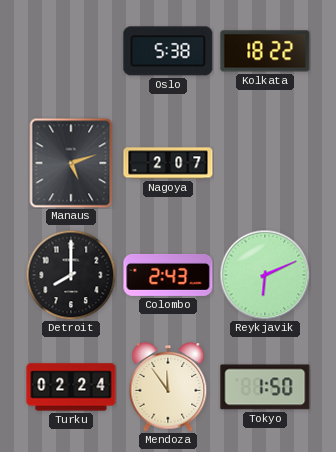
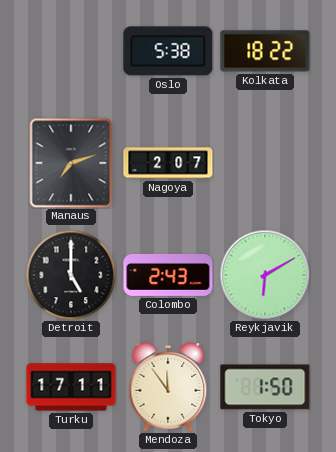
Manaus: 5:12 -> 7:12 (71, 163)
Detroit: 8:00 -> 5:00 (71, 275)
Reykjavik: 6:11 -> 6:10 (265, 275)
Turku: 02:24 -> 17:11 (71, 387)
